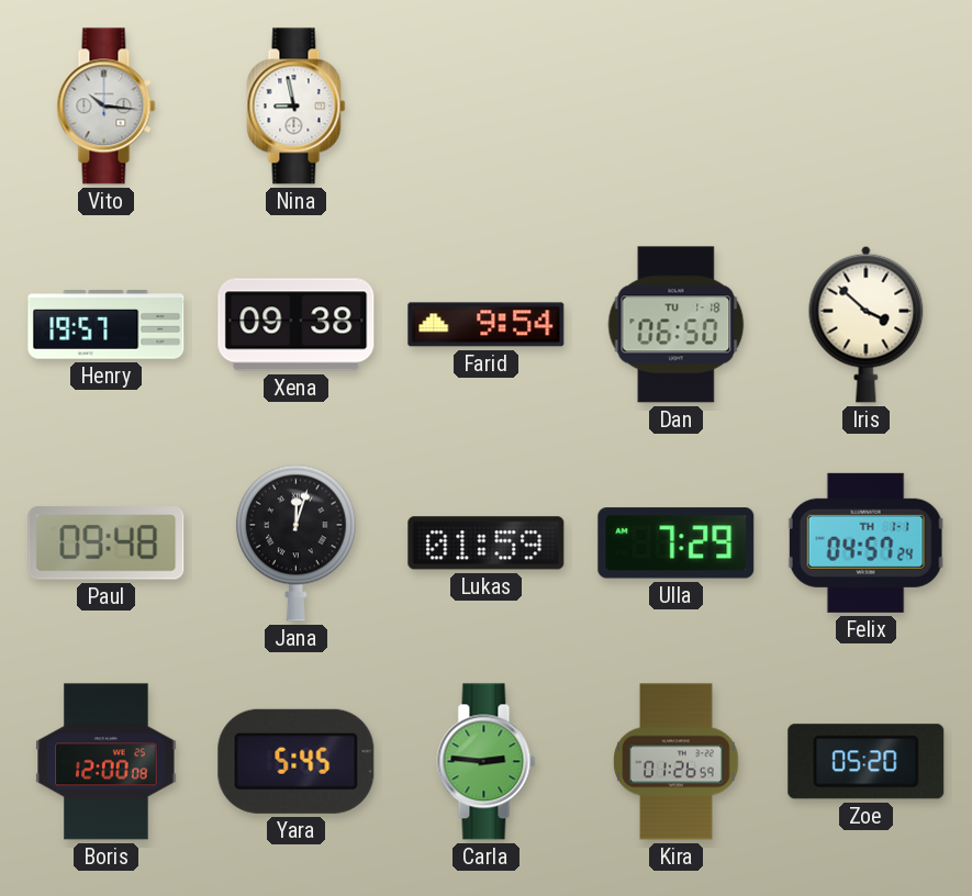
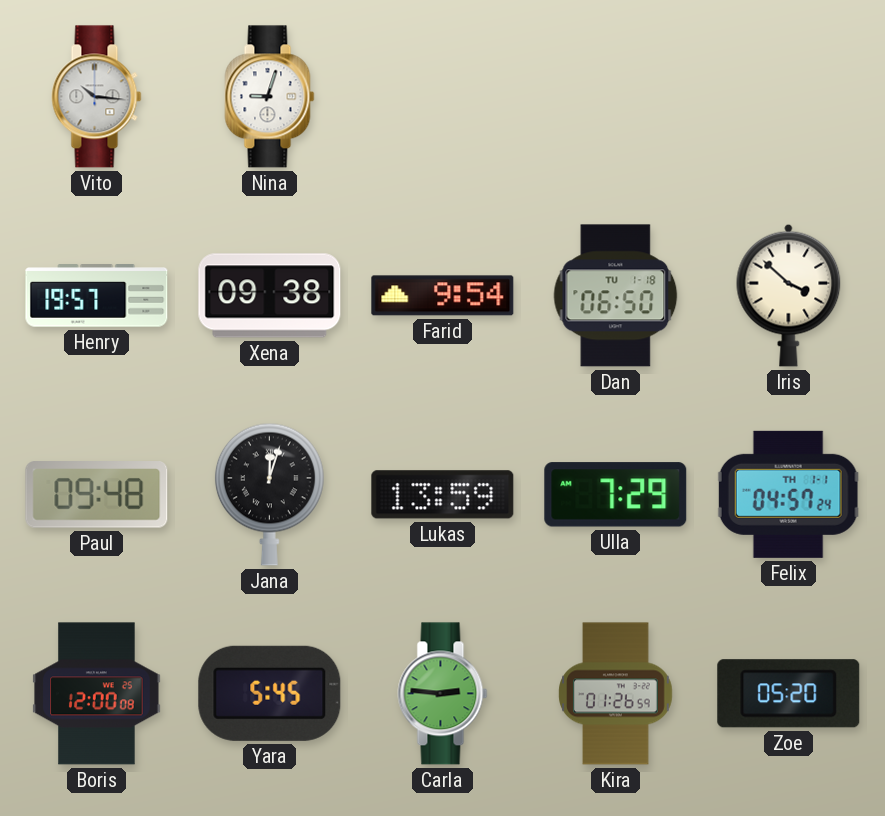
Nina: 8:58 -> 9:03 (270, 97)
Lukas: 01:59 -> 13:59 (443, 495)
